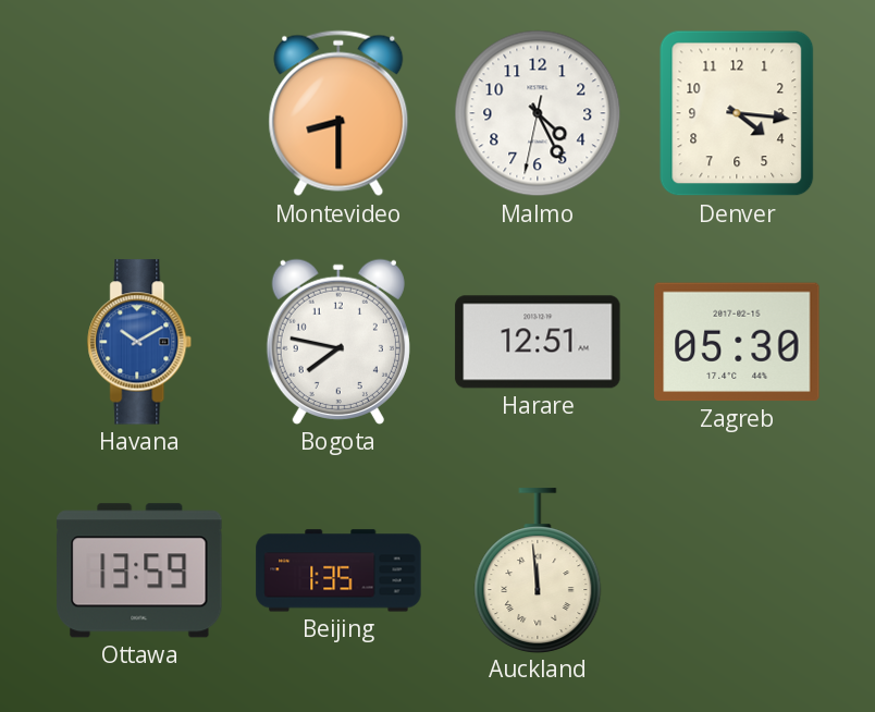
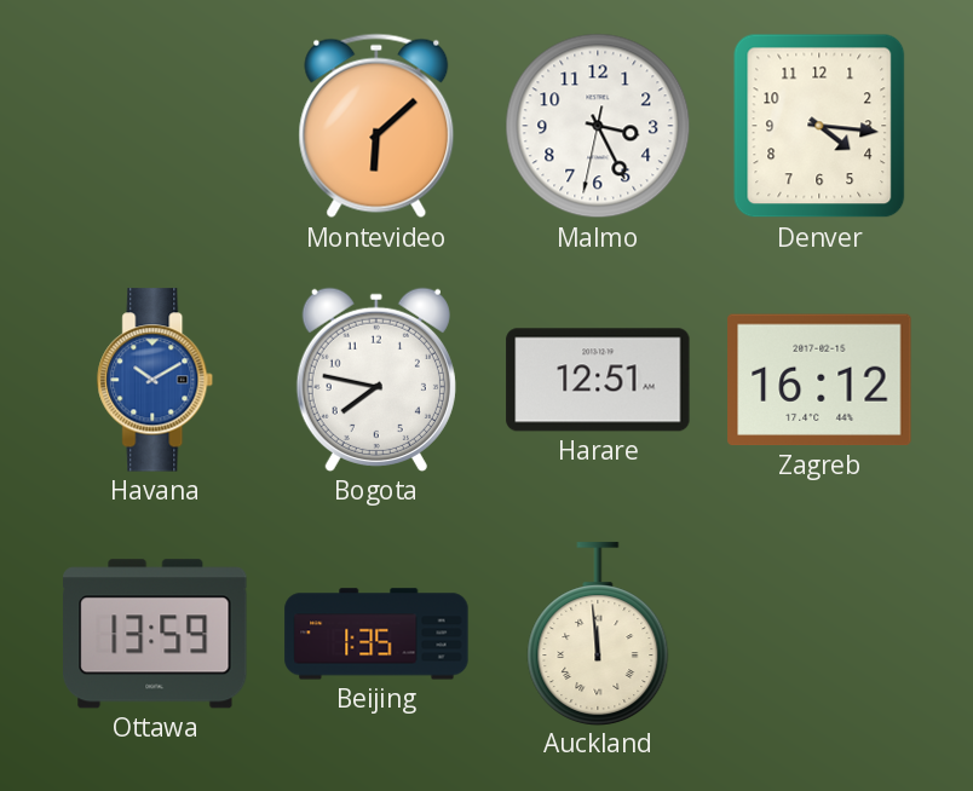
Montevideo: 8:30 -> 6:08 (376, 126)
Malmo: 4:25 -> 3:25 (598, 126)
Zagreb: 05:30 -> 16:12 (819, 380)
